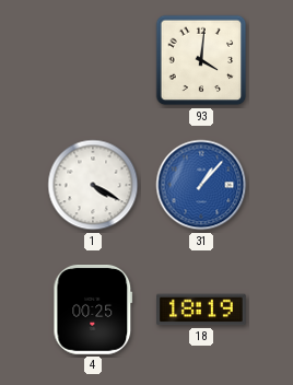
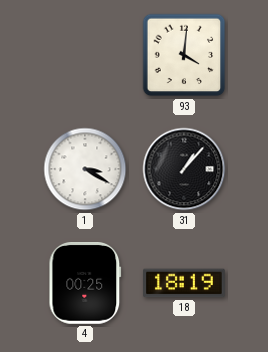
1: 4:20 -> 3:20 (85, 169)
31 dial: blue -> black (184, 169)
